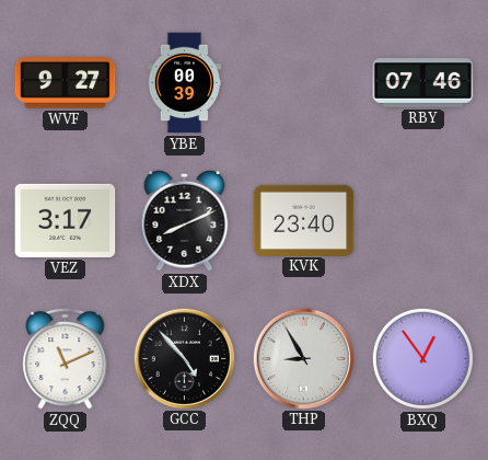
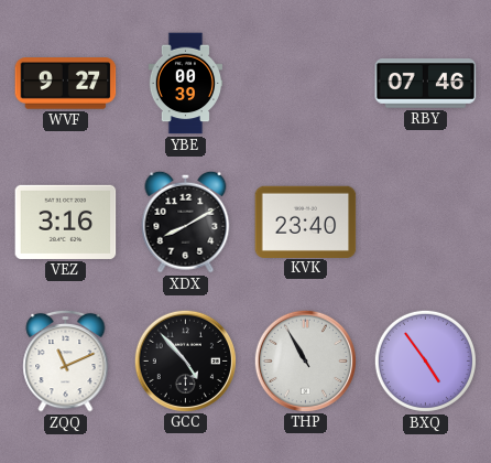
VEZ: 3:17 -> 3:16 (66, 222)
XDX: 8:11 -> 8:10 (186, 222)
THP: 8:55 -> 10:55 (305, 360)
BXQ: 12:54 -> 4:54 (425, 360)
